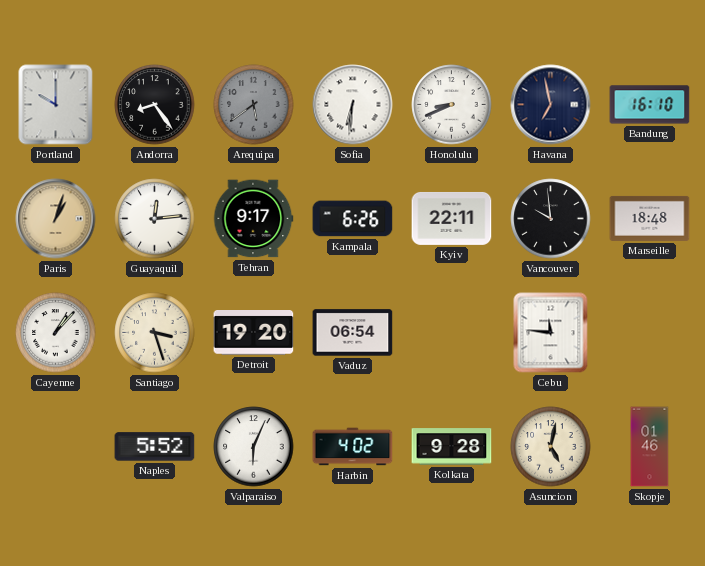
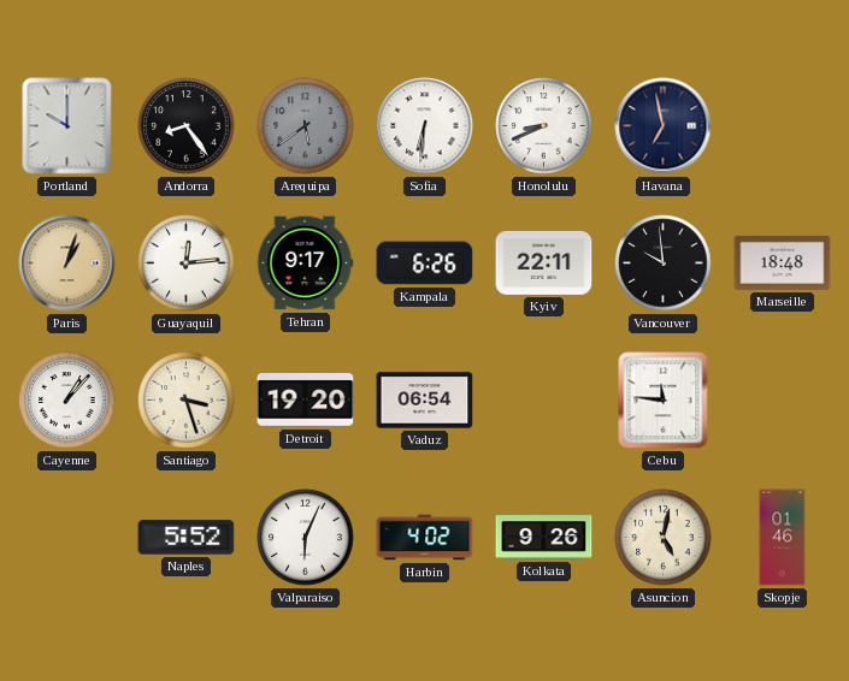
Bandung: 16:10 -> none (650, 105)
Kolkata: 9:28 -> 9:26 (544, 538)
